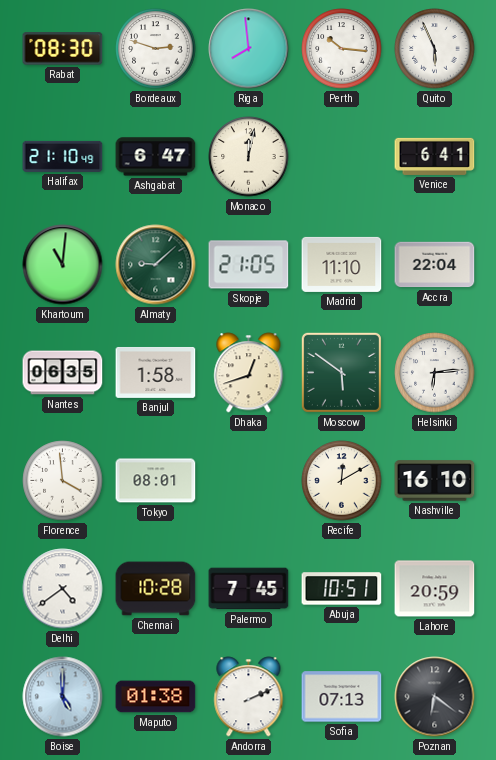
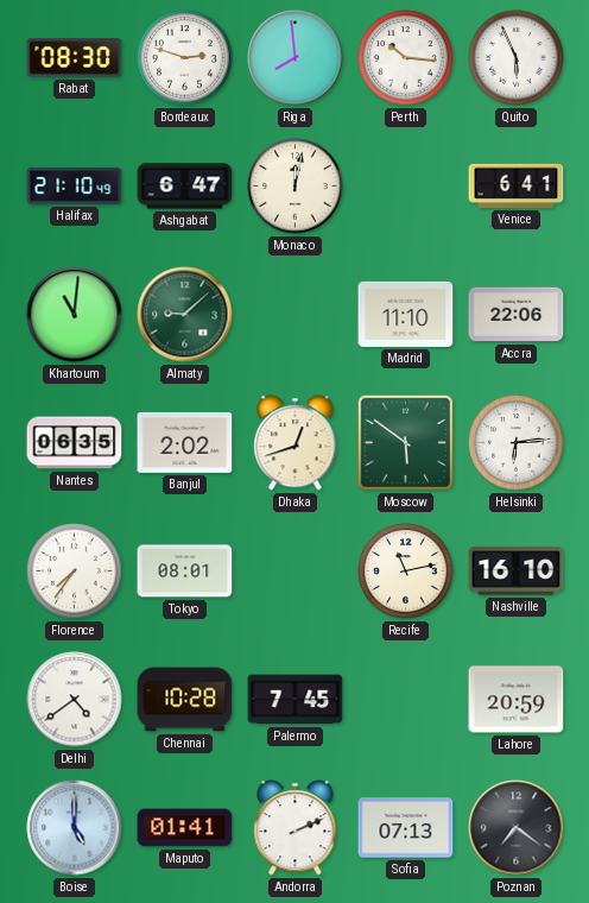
Skopje: 21:05 -> none (249, 265)
Accra: 22:04 -> 22:06 (517, 315)
Banjul: 1:58 -> 2:02 (185, 442)
Florence: 3:59 -> 7:36 (75, 572)
Recife: 12:10 -> 11:13 (406, 572)
Abuja: 10:51 -> none (342, 589)
Maputo: 01:38 -> 01:41 (185, 828)
Poznan: 6:21 -> 7:21 (517, 828)
